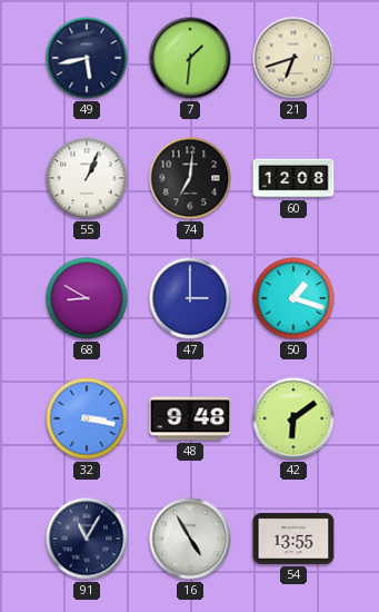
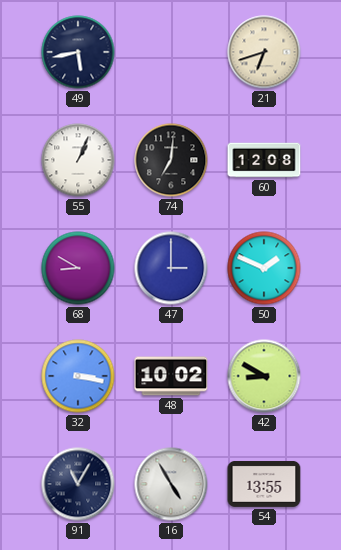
7: 1:31 -> none (190, 58)
50: 1:18 -> 1:49 (264, 268)
48: 9:48 -> 10:02 (171, 376)
42: 6:09 -> 8:50 (264, 376)
